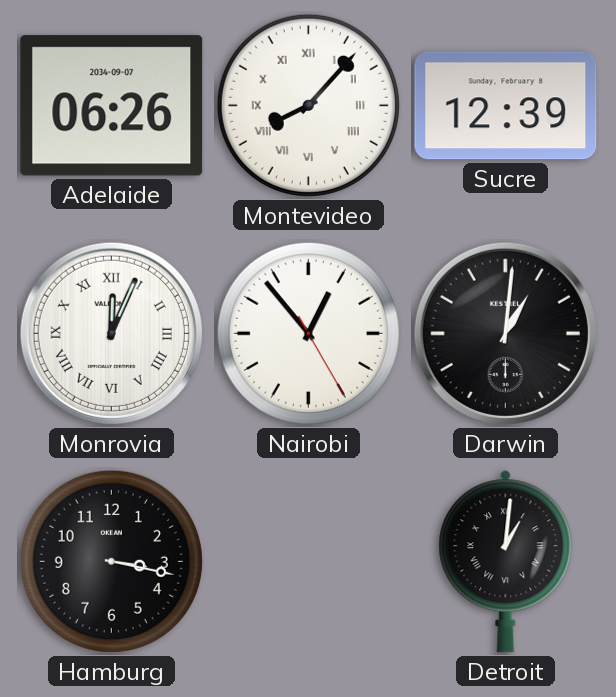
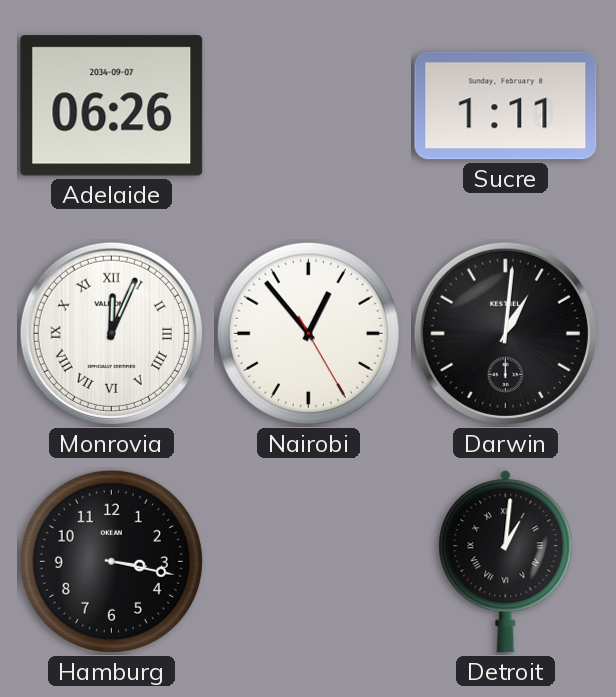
Montevideo: 8:07 -> none (308, 105)
Sucre: 12:39 -> 1:11 (506, 106)
